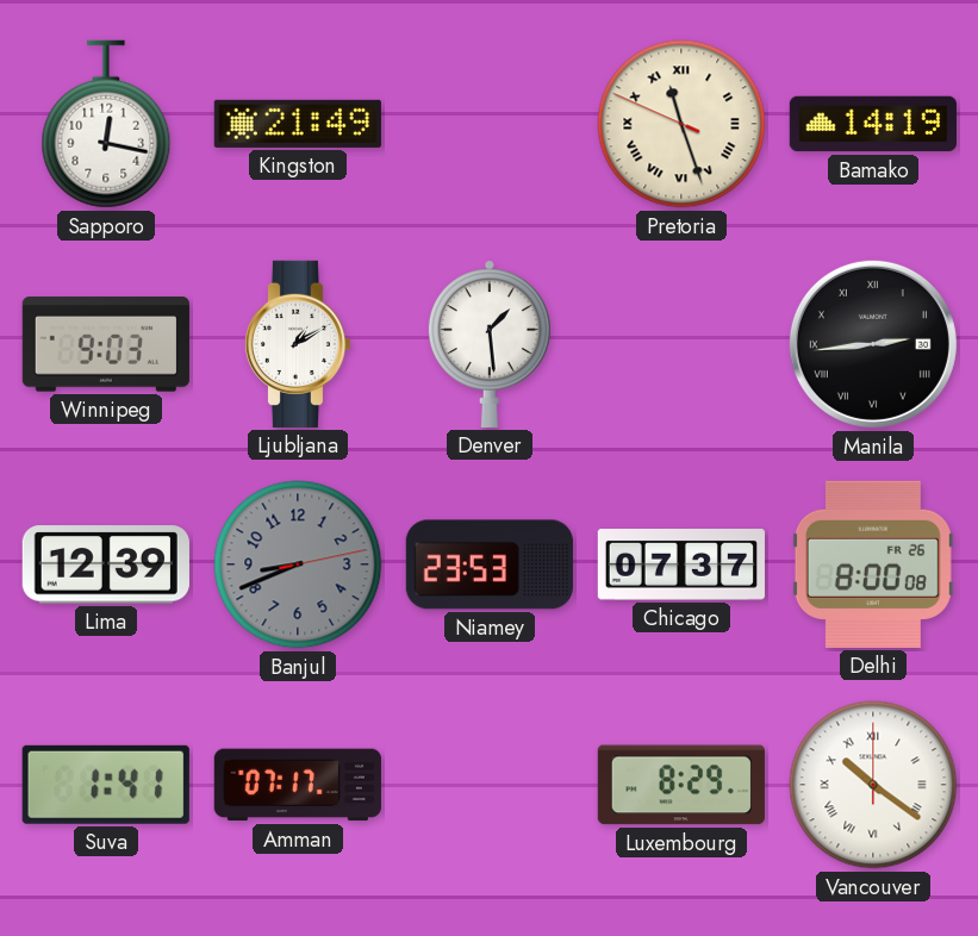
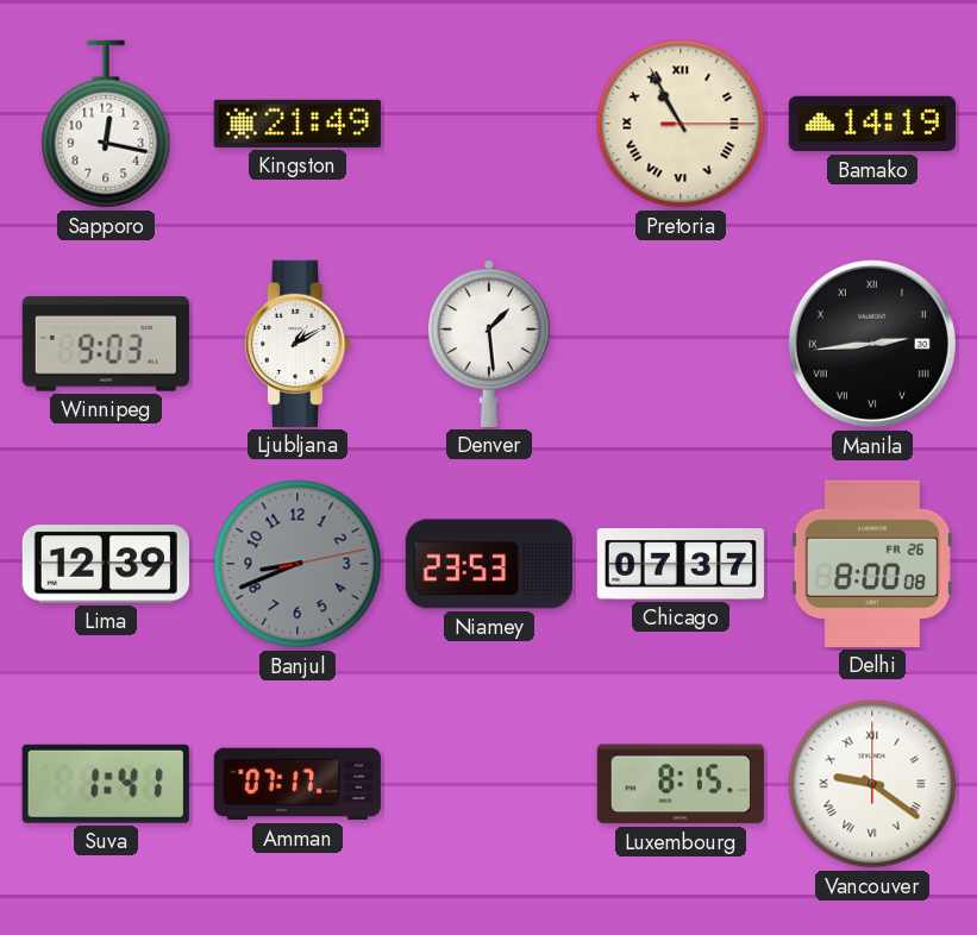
Pretoria: 11:26 -> 10:55 (681, 124)
Luxembourg: 8:29 -> 8:15 (681, 784)
Vancouver: 10:21 -> 9:21 (872, 784)
